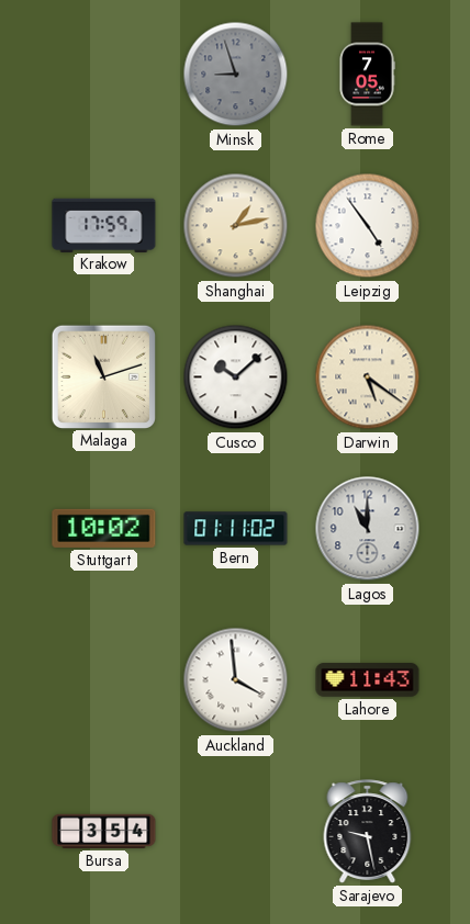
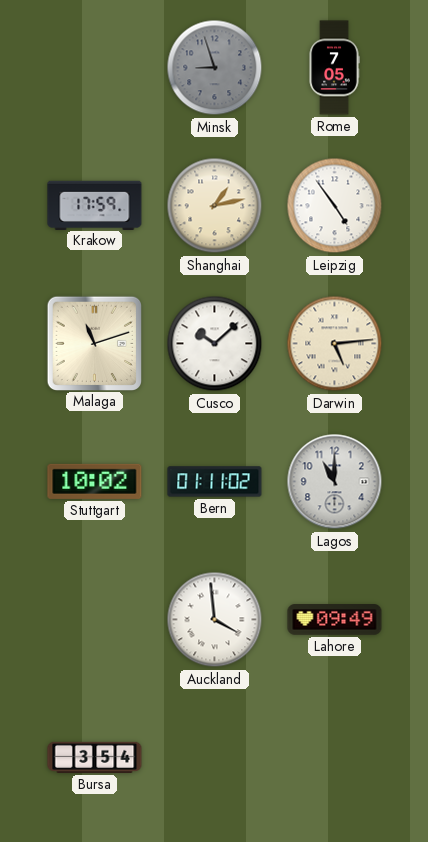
Darwin: 5:21 -> 5:14 (335, 344)
Lahore: 11:43 -> 09:49 (335, 620)
Sarajevo: 9:28 -> none (368, 832)
